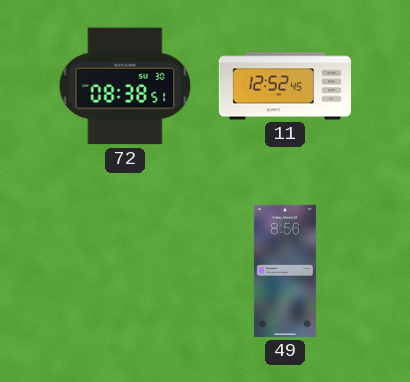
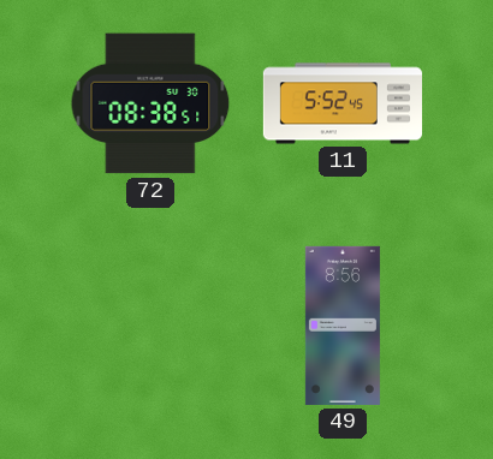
11: 12:52 -> 5:52 (343, 103)
